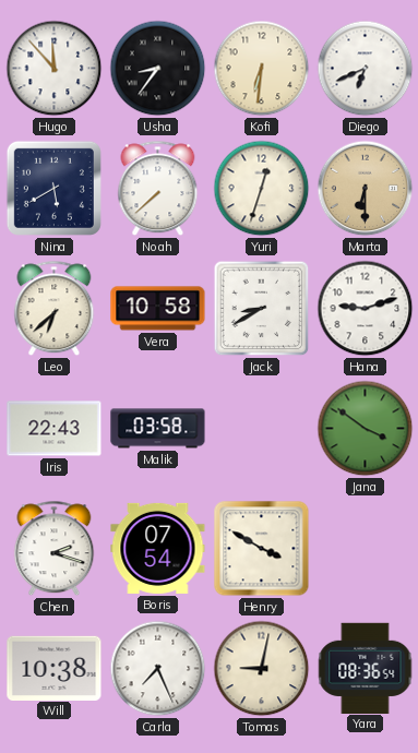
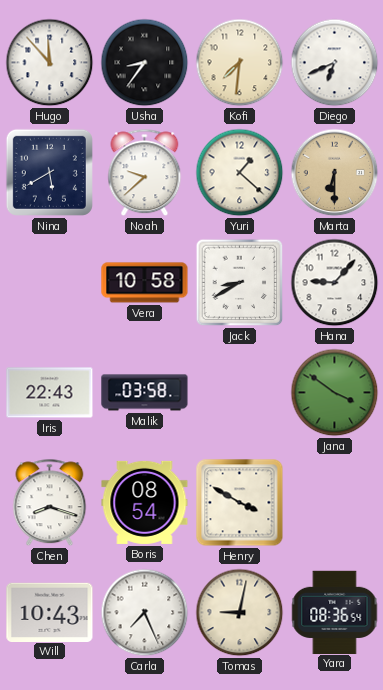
Kofi: 6:31 -> 7:31 (240, 63)
Noah: 7:38 -> 9:38 (145, 173)
Yuri: 12:33 -> 1:22 (240, 173)
Leo: 6:38 -> none (55, 309)
Hana: 9:12 -> 9:07 (335, 283)
Chen: 2:18 -> 8:18 (50, 503)
Boris: 07:54 -> 08:54 (145, 502)
Will: 10:38 -> 10:43 (50, 612)
